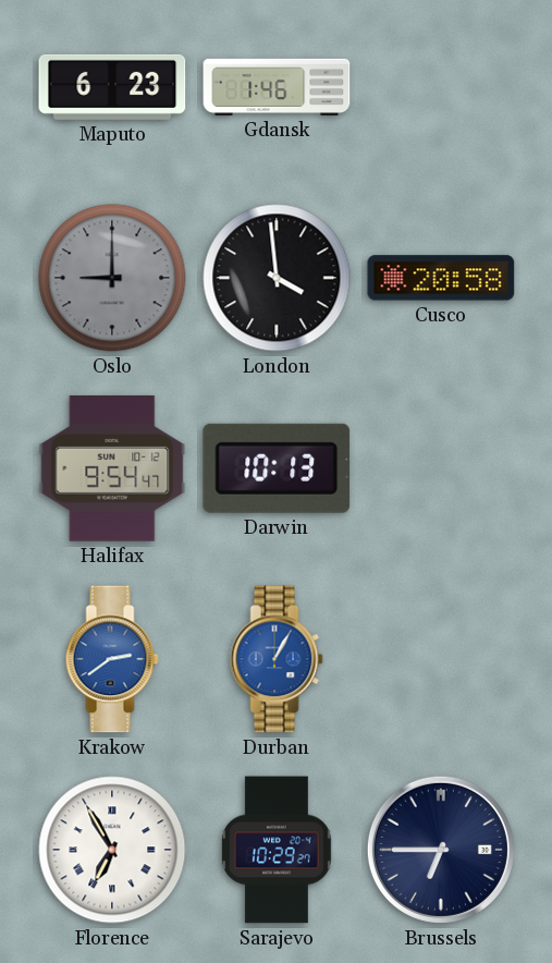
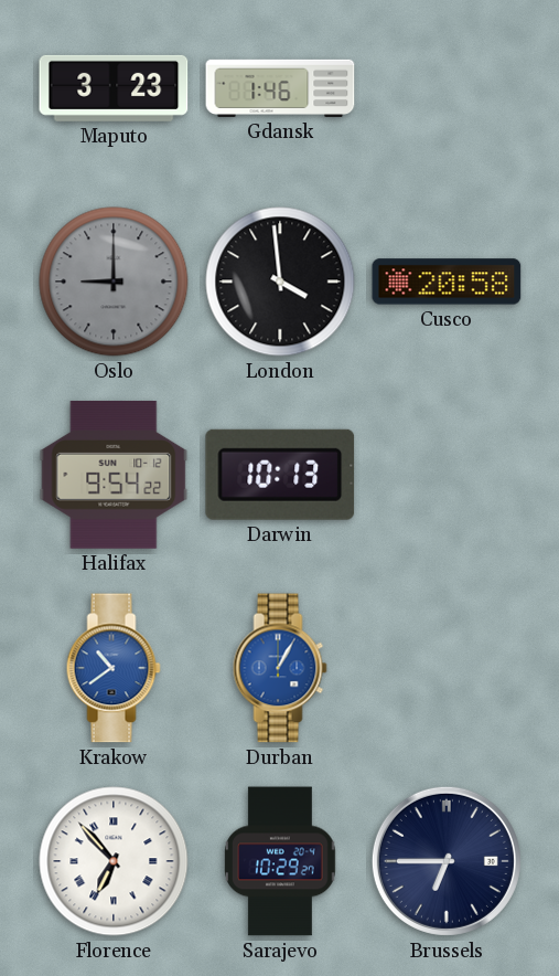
Maputo: 6:23 -> 3:23 (114, 88)
Halifax: 9:54:47 -> 9:54:22 (114, 475)
Krakow: 2:39 -> 10:39 (114, 668)
Florence: 6:55 -> 6:53 (114, 861)
